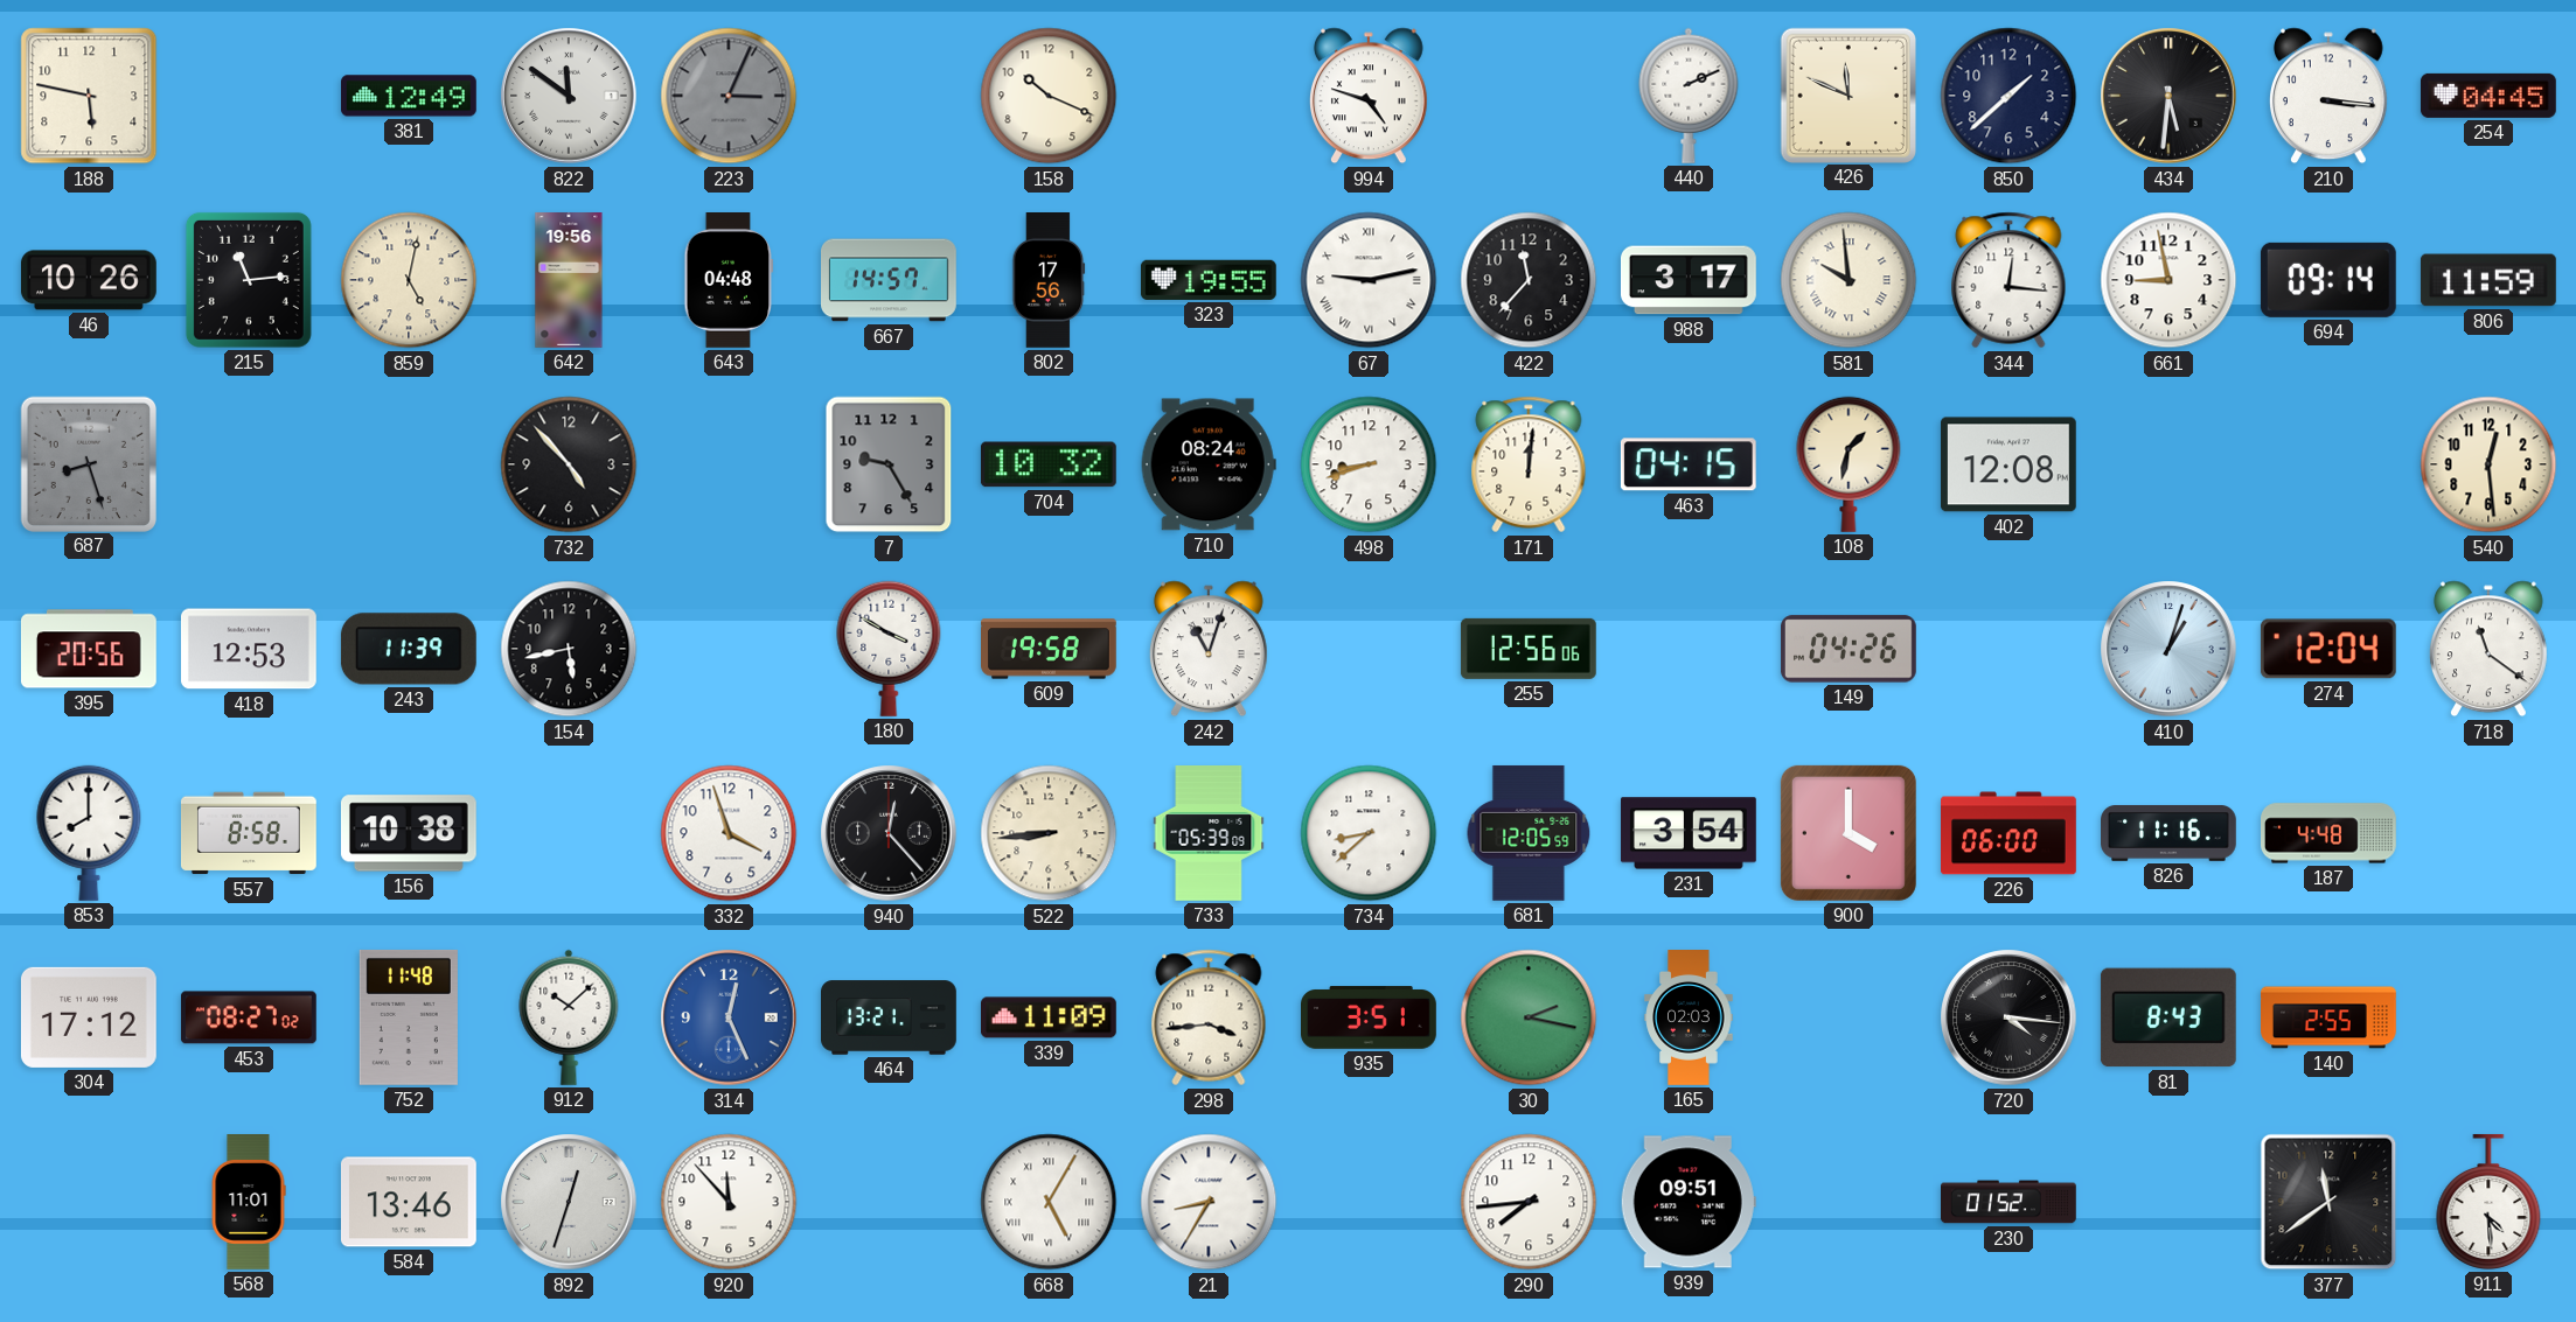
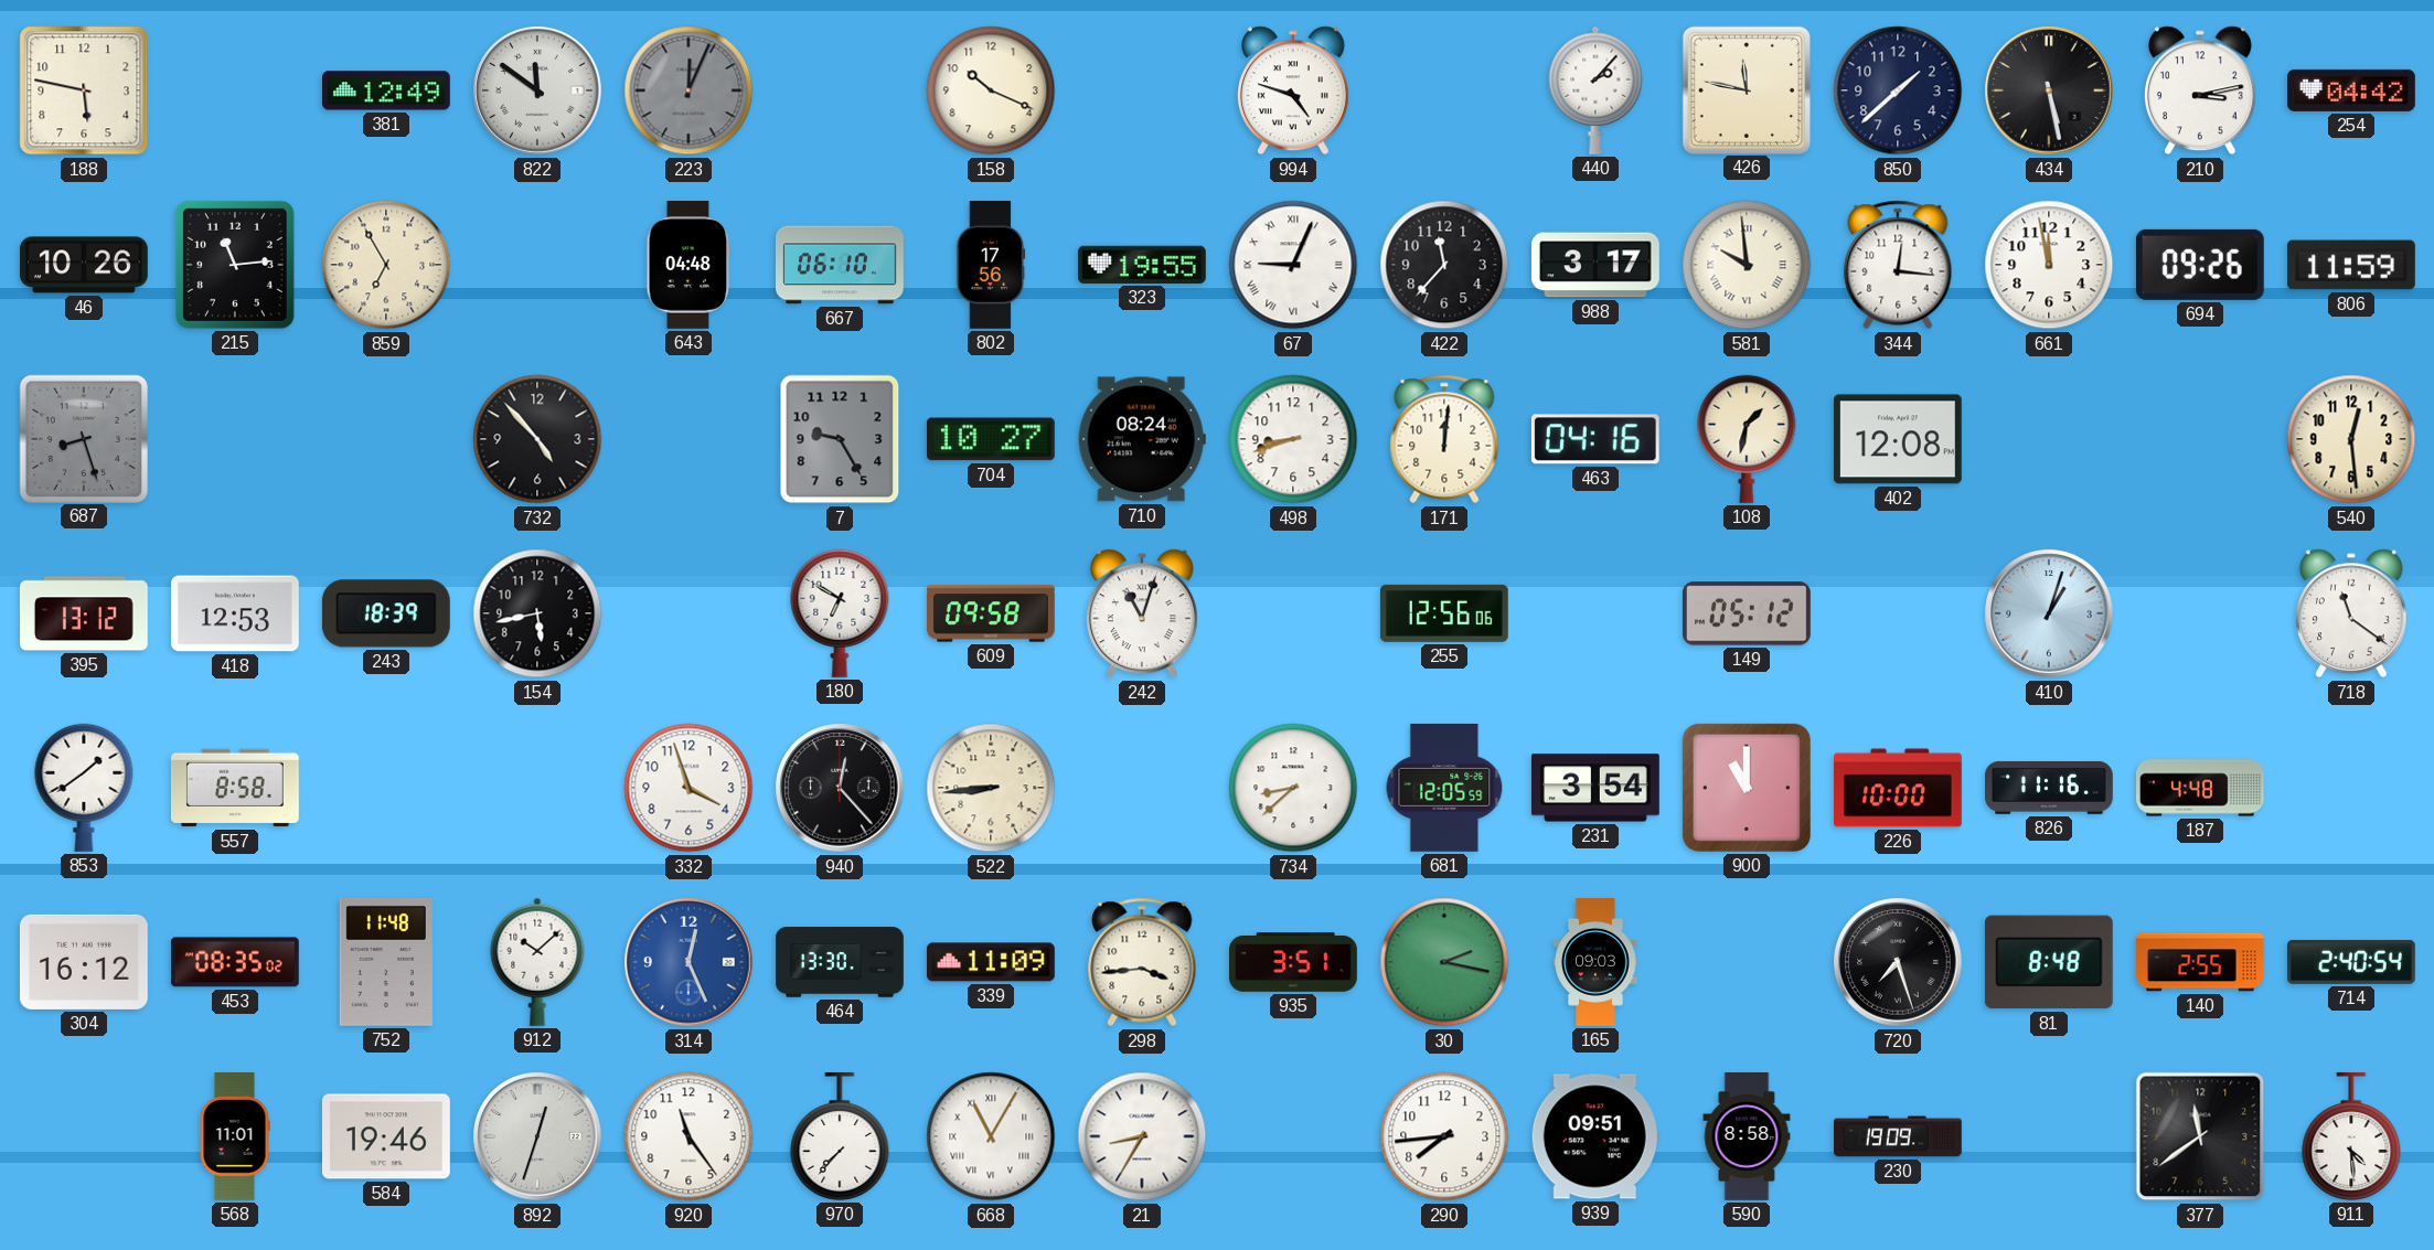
223: 3:04 -> 12:04 (688, 90)
440: 2:11 -> 2:07 (1595, 90)
426: 11:49 -> 11:47 (1746, 89)
434: 5:31 -> 5:28 (2049, 90)
210: 3:16 -> 3:13 (2200, 90)
254: 04:45 -> 04:42 (2351, 90)
859: 5:02 -> 6:55 (386, 265)
642: 19:56 -> none (569, 281)
667: 14:57 -> 06:10 (841, 265)
67: 9:13 -> 9:04 (1293, 265)
661: 8:58 -> 11:58 (2049, 265)
694: 09:14 -> 09:26 (2200, 265)
704: 10:32 -> 10:27 (991, 439)
463: 04:15 -> 04:16 (1595, 439)
395: 20:56 -> 13:12 (84, 613)
243: 11:39 -> 18:39 (386, 613)
180: 3:50 -> 6:50 (840, 613)
609: 19:58 -> 09:58 (992, 613)
149: 04:26 -> 05:12 (1747, 613)
274: 12:04 -> none (2328, 649)
853: 8:00 -> 1:39 (84, 788)
156: 10:38 -> none (409, 833)
733: 05:39 -> none (1209, 834)
900: 4:00 -> 11:00 (1747, 788)
226: 06:00 -> 10:00 (1899, 788)
304: 17:12 -> 16:12 (84, 962)
453: 08:27 -> 08:35 (235, 962)
464: 13:21 -> 13:30 (841, 962)
165: 02:03 -> 09:03 (1595, 962)
720: 4:16 -> 7:27 (1898, 962)
81: 8:43 -> 8:48 (2049, 962)
714: none -> 2:40 (2351, 962)
584: 13:46 -> 19:46 (386, 1136)
920: 11:53 -> 11:24 (688, 1136)
970: none -> 7:37 (840, 1136)
668: 5:05 -> 11:05 (991, 1136)
590: none -> 8:58 (1747, 1137)
230: 01:52 -> 19:09 (1899, 1136)
